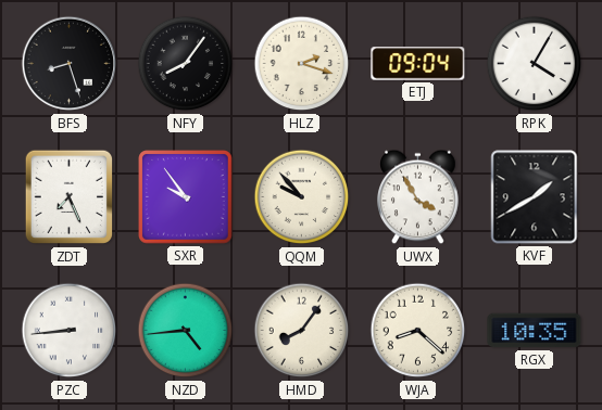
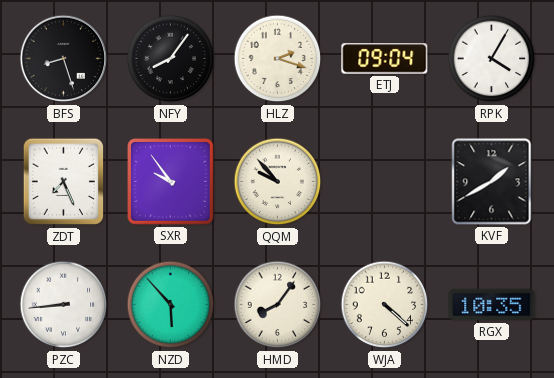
UWX: 3:55 -> none (418, 197)
NZD: 4:44 -> 5:53 (171, 305)
WJA: 8:22 -> 4:22 (385, 305)
